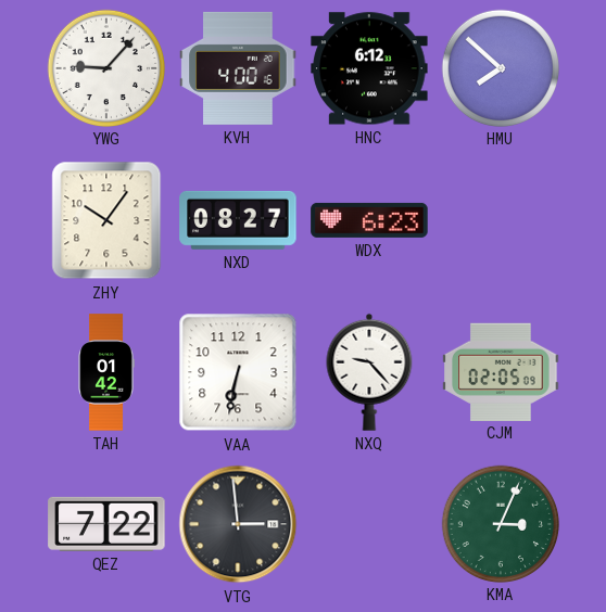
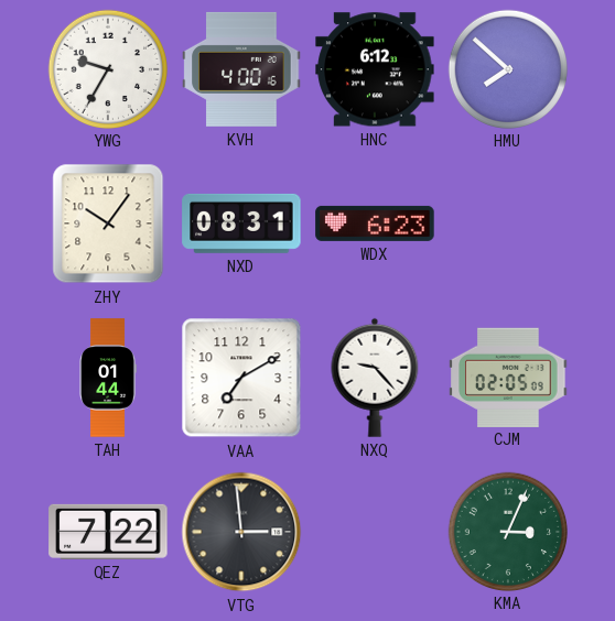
YWG: 9:07 -> 9:35 (107, 68)
NXD: 08:27 -> 08:31 (241, 224)
TAH: 01:42 -> 01:44 (108, 378)
VAA: 6:32 -> 7:10 (241, 378)
